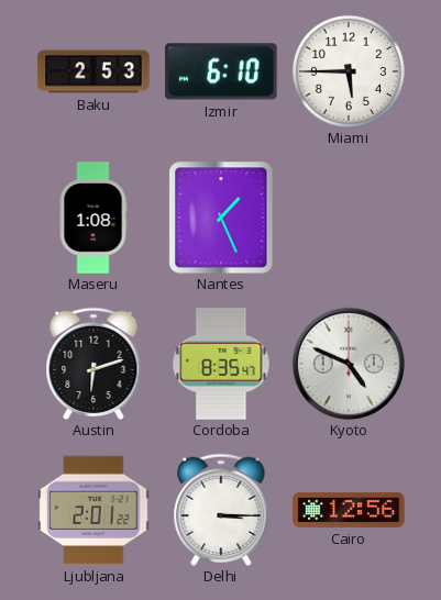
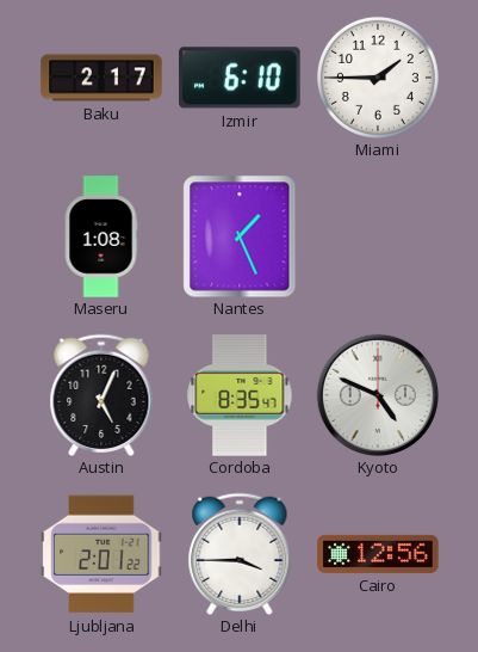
Baku: 2:53 -> 2:17 (101, 78)
Miami: 5:45 -> 1:45 (378, 78)
Austin: 6:12 -> 5:04 (101, 394)
Delhi: 3:15 -> 3:45 (240, 553)
